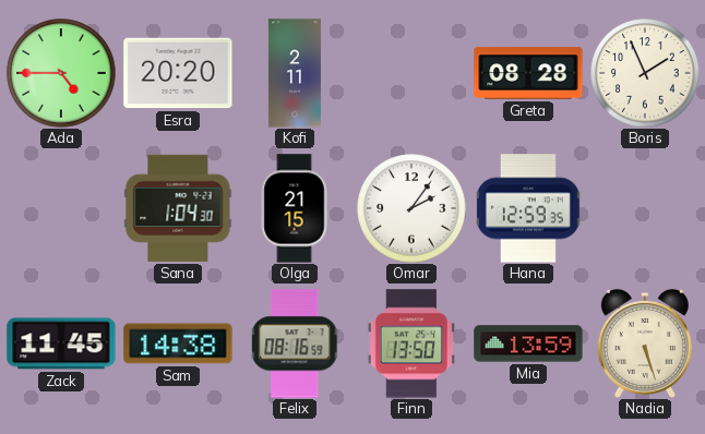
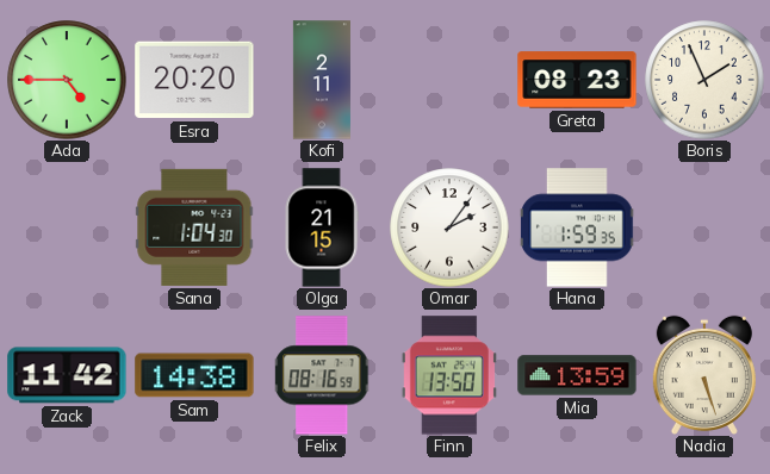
Greta: 08:28 -> 08:23 (577, 80)
Hana: 12:59 -> 1:59 (577, 227)
Zack: 11:45 -> 11:42 (67, 375)
